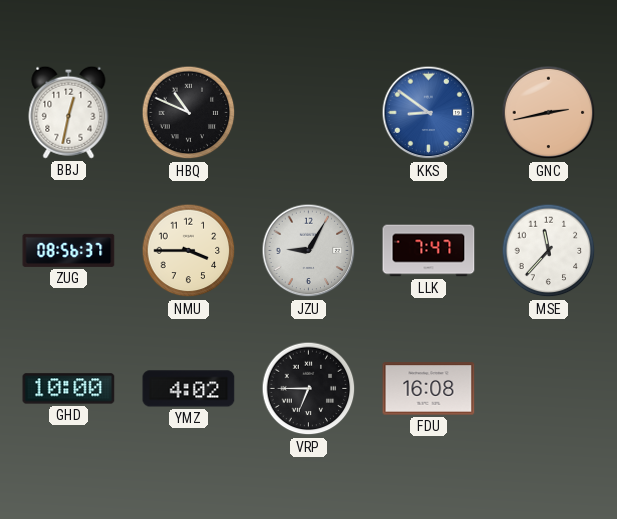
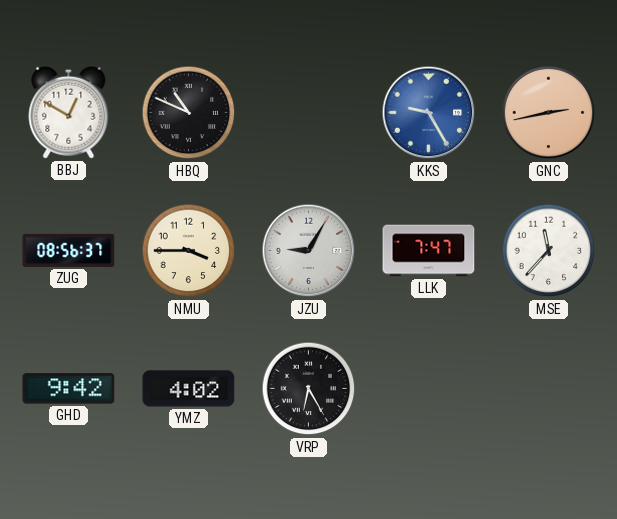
BBJ: 12:32 -> 12:50 (69, 112)
KKS: 8:51 -> 9:25 (429, 113)
GHD: 10:00 -> 9:42 (69, 389)
VRP: 6:45 -> 6:25 (309, 389)
FDU: 16:08 -> none (429, 389)
